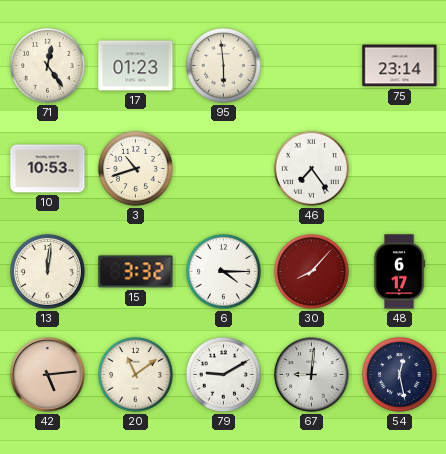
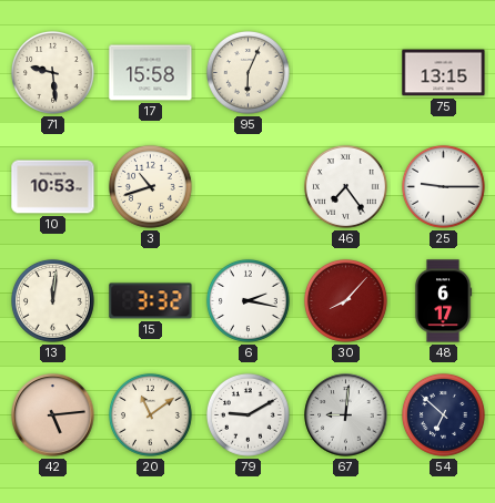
71: 12:24 -> 9:29 (52, 72)
17: 01:23 -> 15:58 (151, 73)
95: 5:59 -> 6:04 (247, 72)
75: 23:14 -> 13:15 (444, 73)
25: none -> 9:15 (443, 186)
6: 4:15 -> 2:17 (247, 300)
54: 12:28 -> 6:52 (443, 414)
